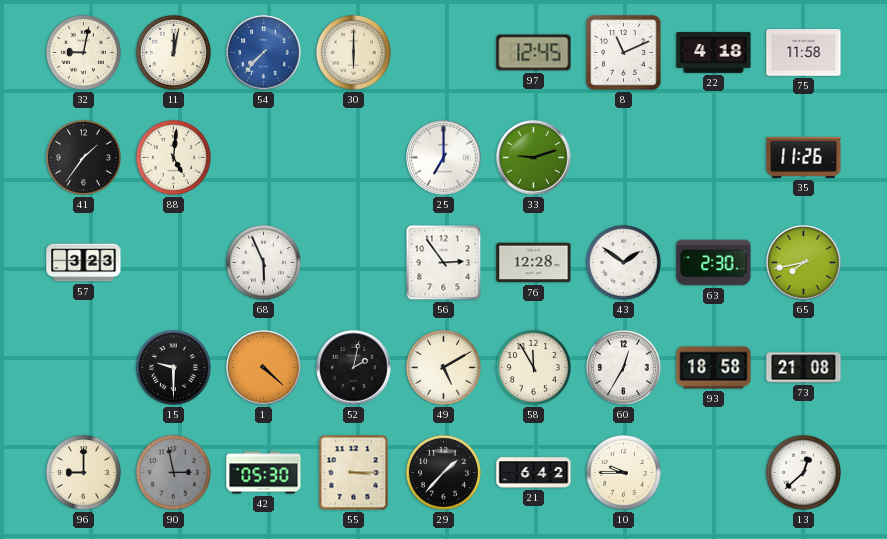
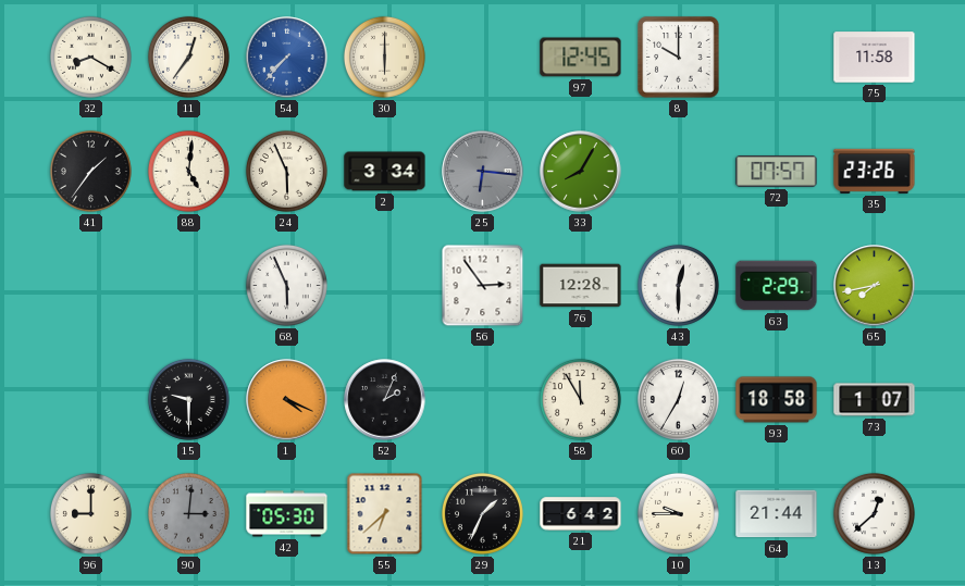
32: 9:02 -> 8:20 (90, 57)
11: 12:02 -> 12:36 (188, 57)
8: 11:11 -> 10:00 (679, 58)
22: 4:18 -> none (714, 53)
24: none -> 5:56 (286, 171)
2: none -> 3:34 (385, 172)
25: 7:00 -> 6:16 (483, 172)
25 dial: white -> grey (483, 172)
33: 9:12 -> 8:05 (581, 172)
72: none -> 07:57 (777, 172)
35: 11:26 -> 23:26 (875, 171)
57: 3:23 -> none (84, 263)
43: 1:51 -> 12:30 (678, 285)
63: 2:30 -> 2:29 (777, 286)
1: 4:22 -> 4:19 (287, 400)
52: 2:02 -> 2:04 (385, 400)
49: 5:10 -> none (443, 367)
73: 21:08 -> 1:07 (875, 400)
90: 2:58 -> 3:01 (188, 513)
55: 3:15 -> 6:38 (385, 514)
29: 1:37 -> 1:34 (482, 513)
64: none -> 21:44 (777, 514)
